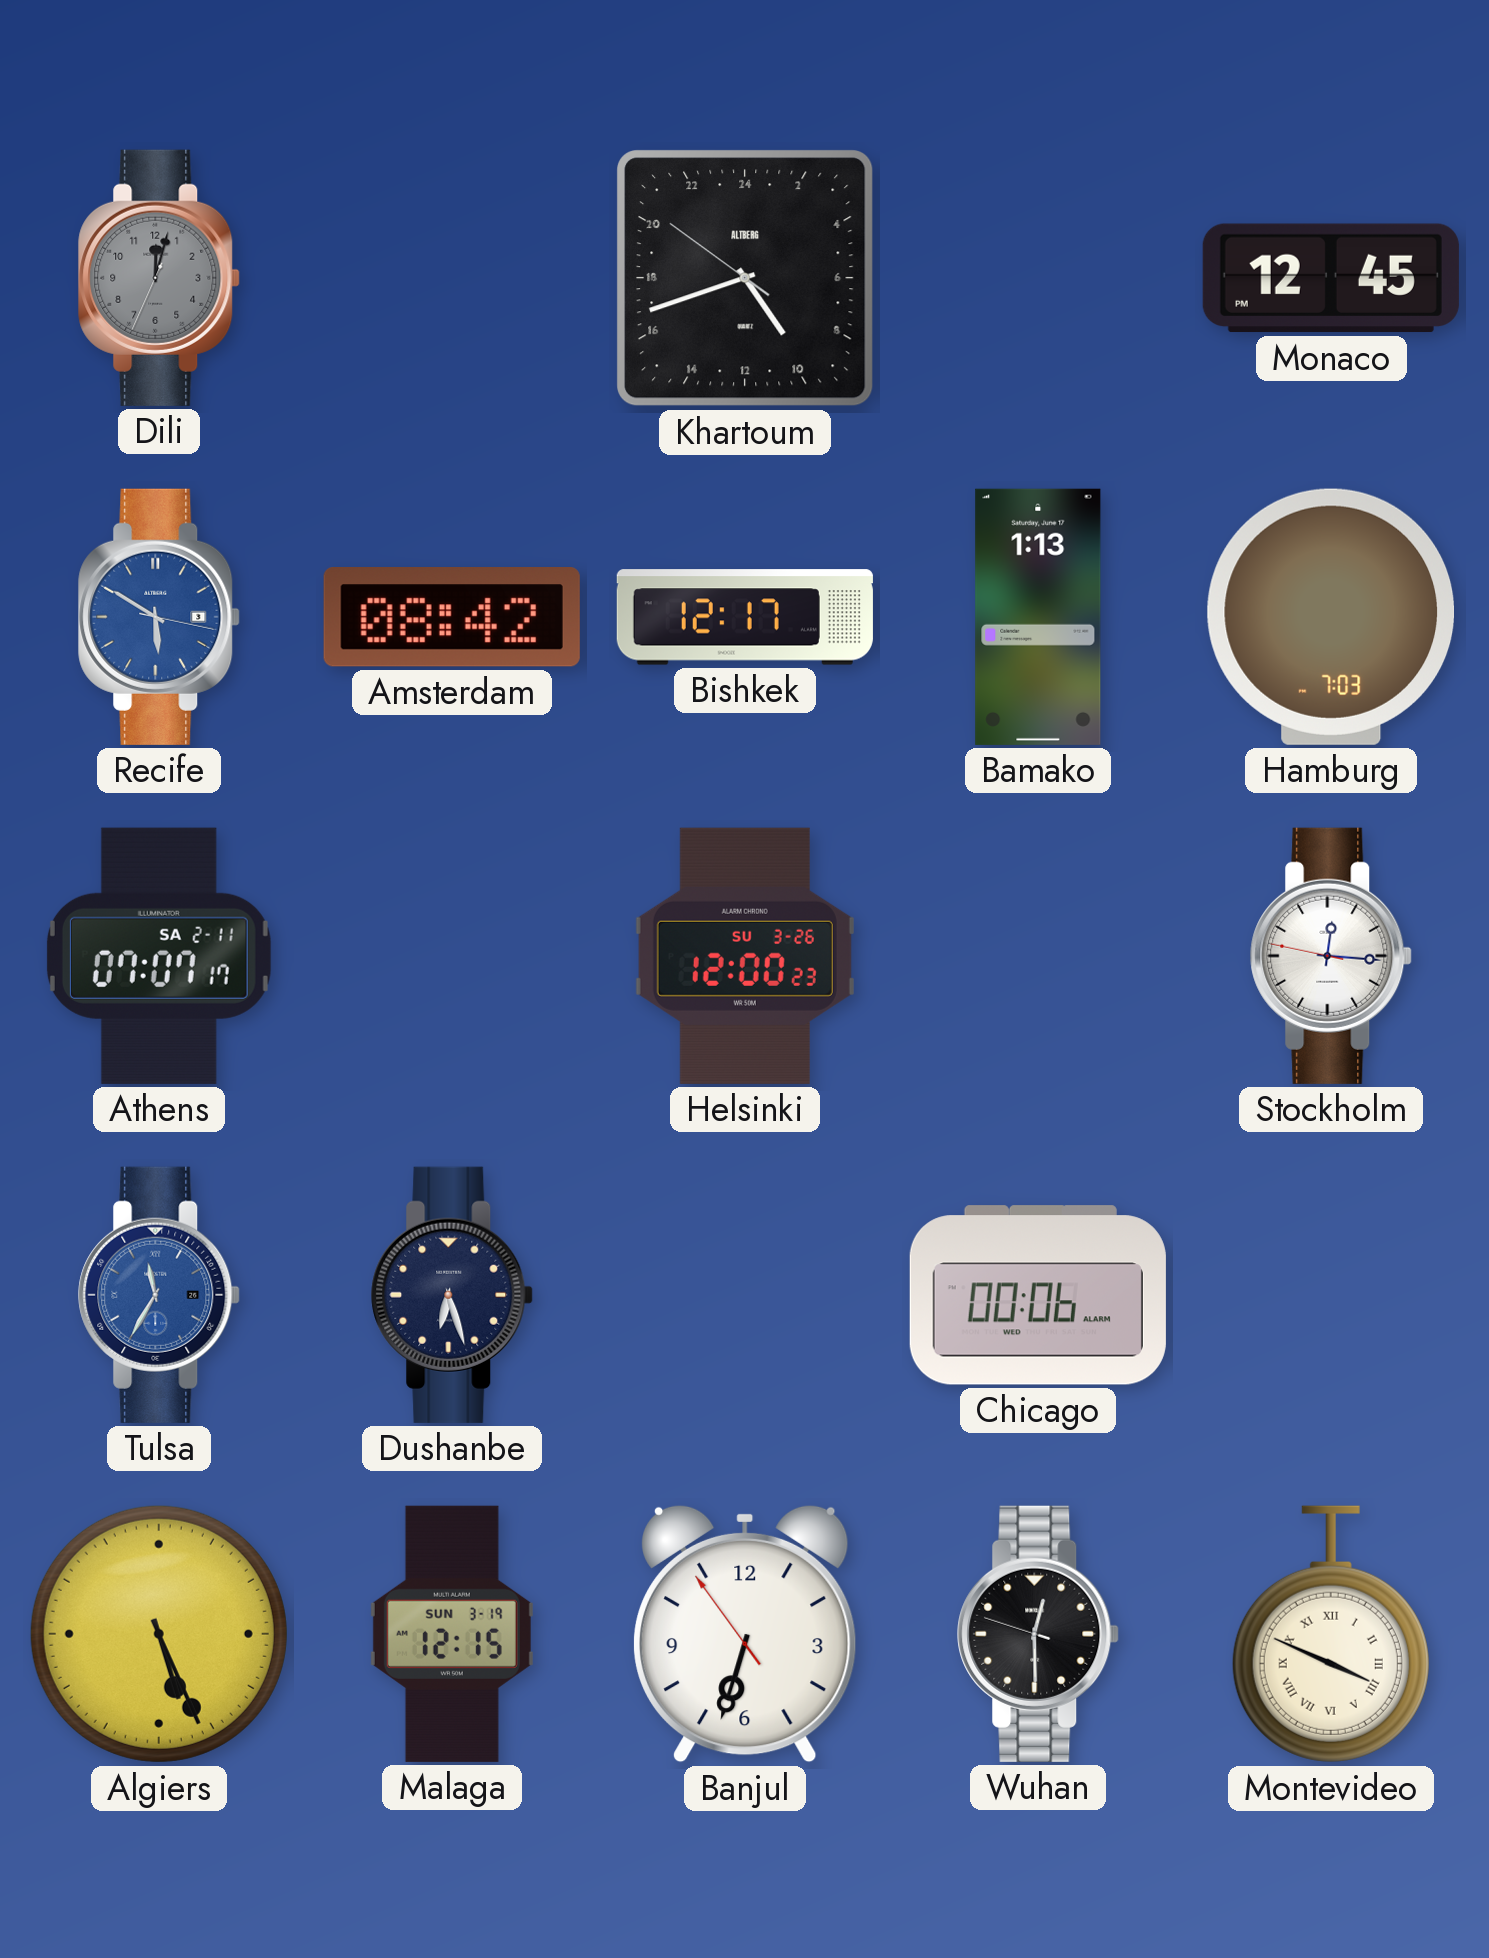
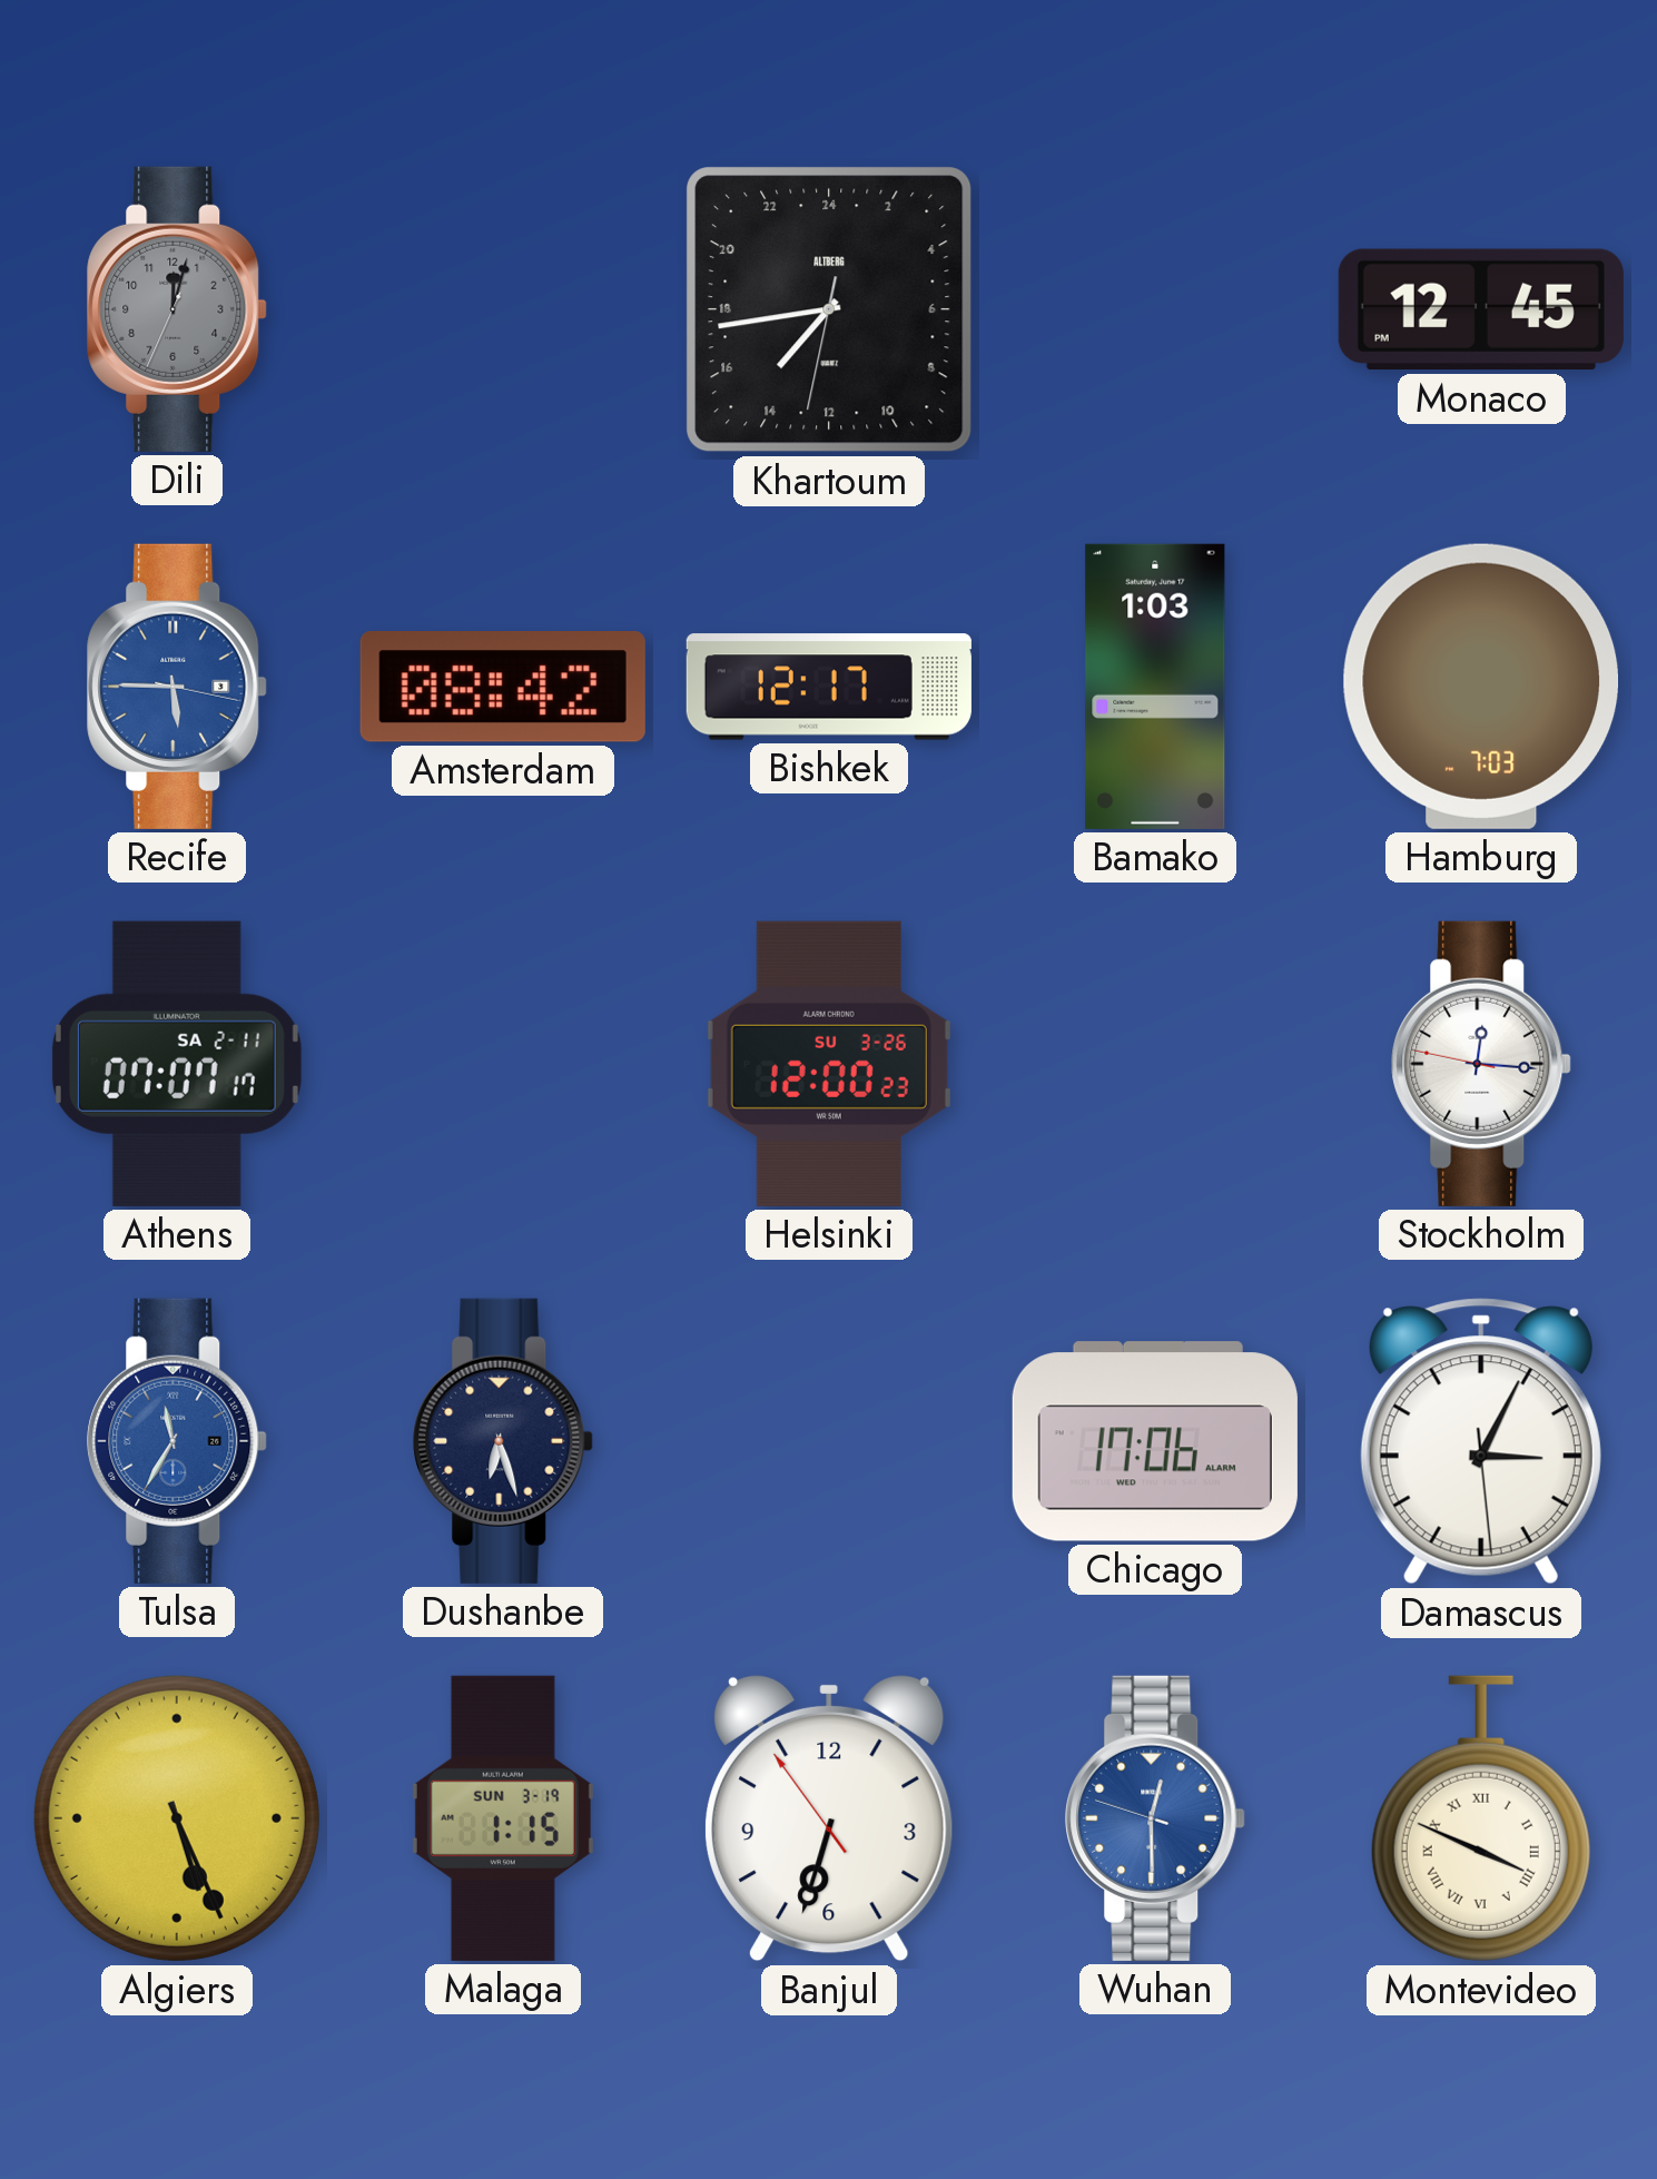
Khartoum: 9:41 -> 14:43 (829, 309)
Recife: 5:50 -> 5:45 (177, 687)
Bamako: 1:13 -> 1:03 (1155, 687)
Chicago: 00:06 -> 17:06 (1155, 1441)
Damascus: none -> 3:04 (1481, 1441)
Malaga: 12:15 -> 1:15 (503, 1818)
Wuhan dial: black -> blue (1155, 1818)
